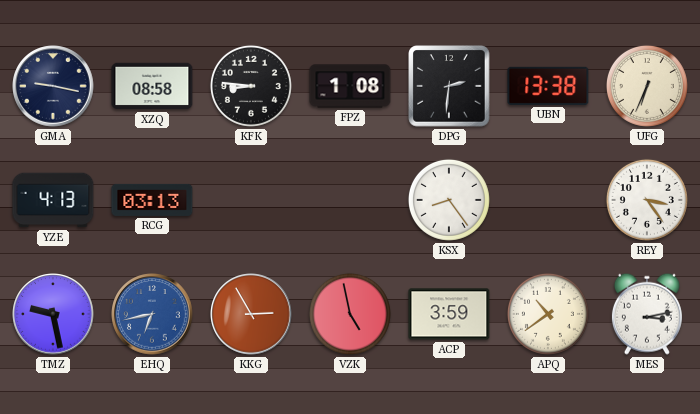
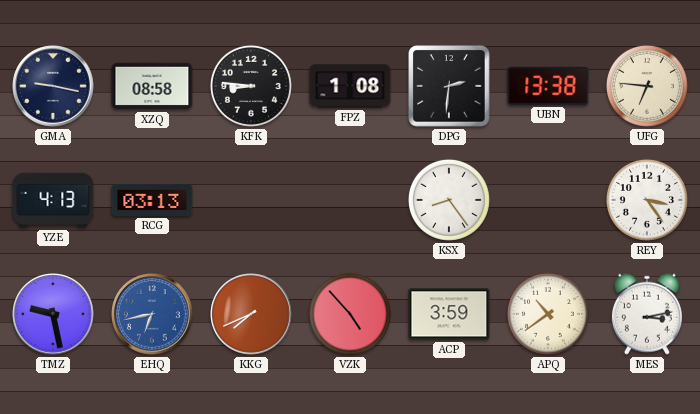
UFG: 6:34 -> 6:46 (647, 86)
KKG: 2:55 -> 7:41 (251, 314)
VZK: 4:58 -> 4:53 (350, 314)
